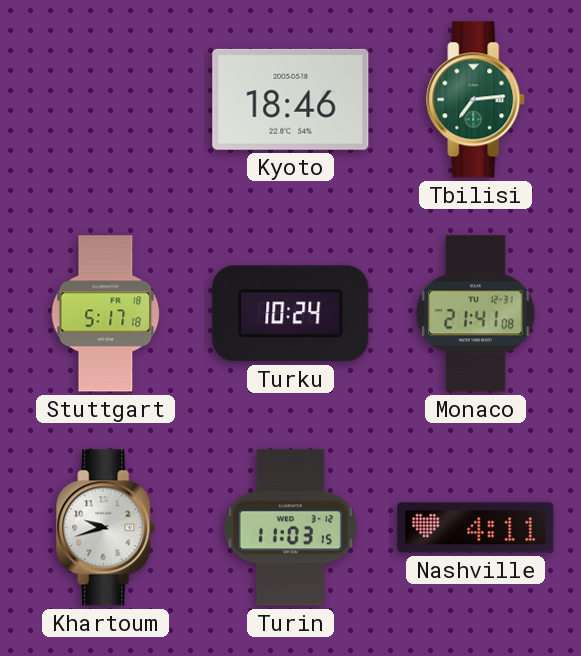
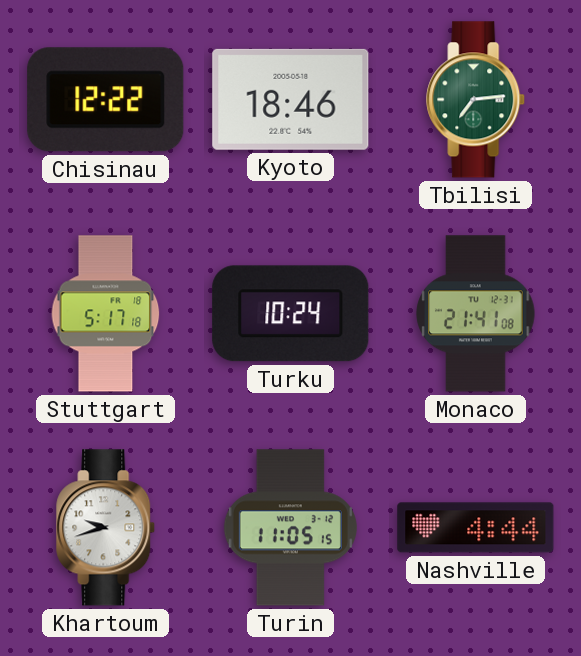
Chisinau: none -> 12:22 (106, 100)
Turin: 11:03 -> 11:05 (290, 528)
Nashville: 4:11 -> 4:44 (476, 528)
